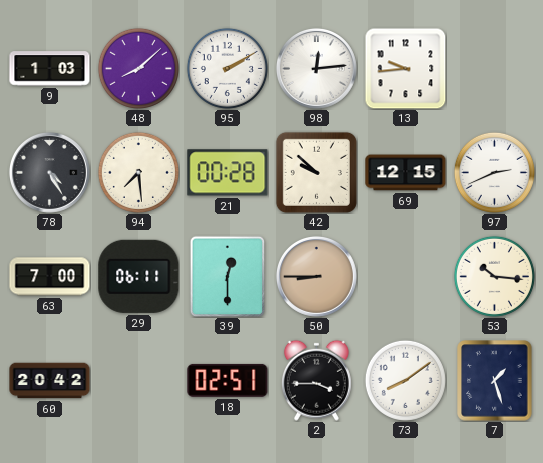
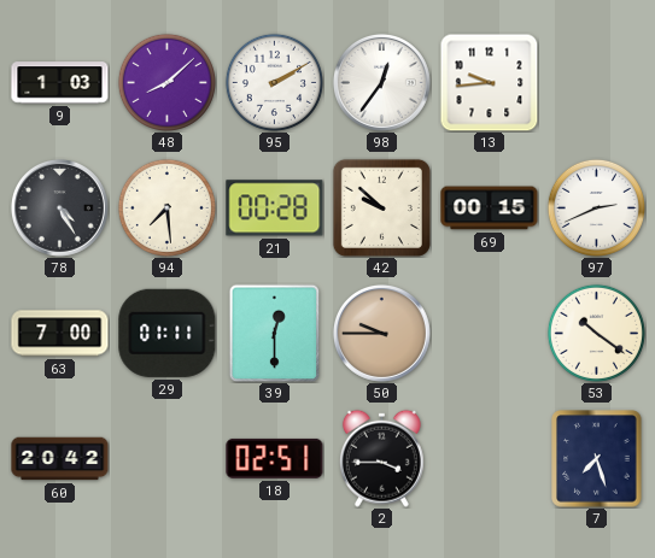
98: 12:14 -> 12:36 (381, 82)
69: 12:15 -> 00:15 (490, 208)
29: 06:11 -> 01:11 (168, 333)
50: 8:45 -> 9:45 (381, 333)
53: 10:16 -> 10:21 (596, 333)
73: 8:09 -> none (405, 380)
7: 1:27 -> 7:27 (597, 459)
